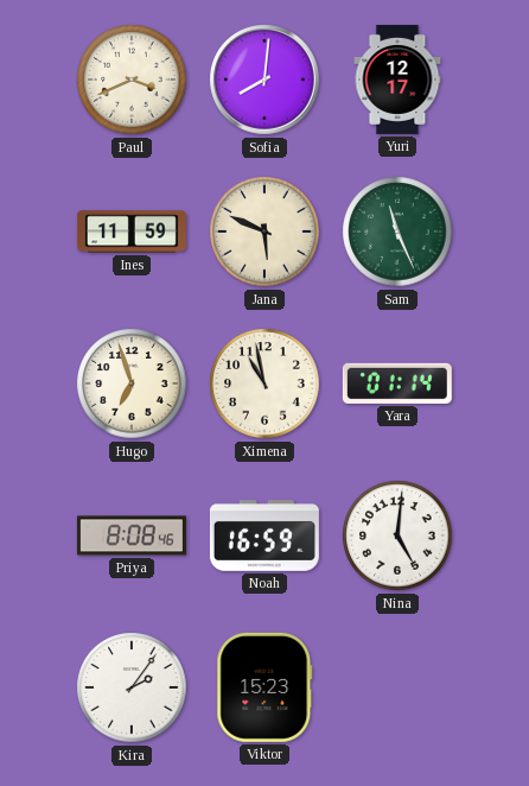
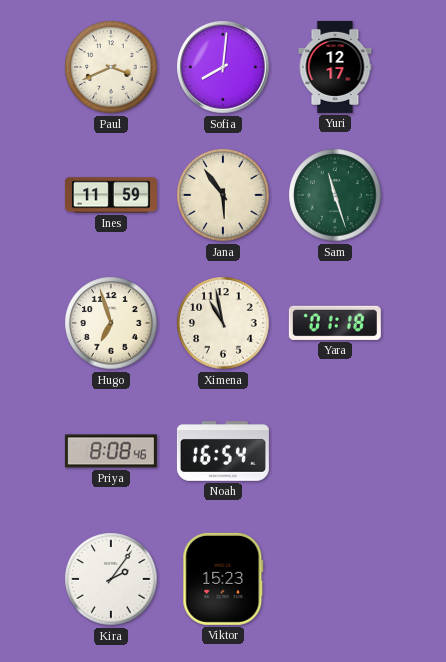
Jana: 5:49 -> 5:54 (223, 195)
Sam: 11:26 -> 11:27 (335, 195)
Yara: 01:14 -> 01:18 (335, 323)
Noah: 16:59 -> 16:54 (223, 452)
Nina: 5:01 -> none (397, 535)
